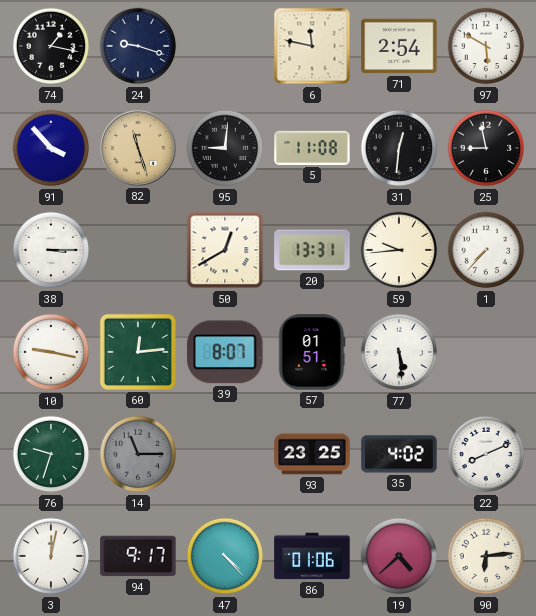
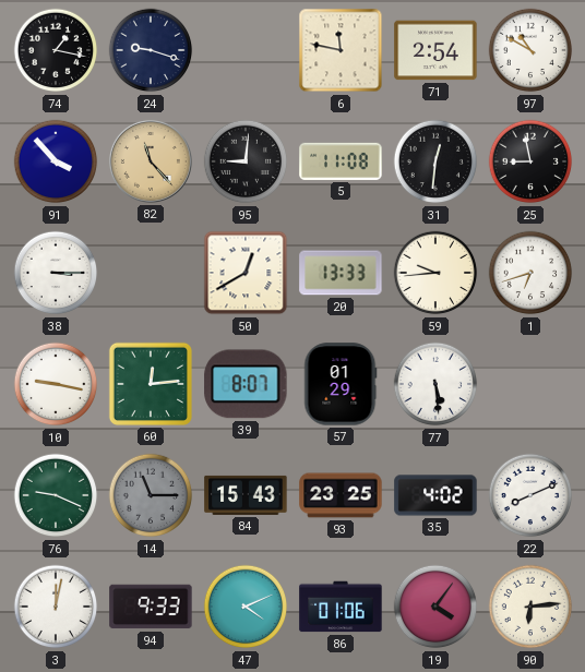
97: 5:50 -> 10:50 (530, 50)
82: 11:27 -> 11:23 (151, 161)
20: 13:31 -> 13:33 (341, 273)
1: 7:37 -> 6:42 (530, 273)
57: 01:51 -> 01:29 (341, 384)
76: 9:33 -> 9:19 (56, 495)
84: none -> 15:43 (246, 495)
94: 9:17 -> 9:33 (151, 607)
47: 4:23 -> 4:11 (246, 607)
19: 4:38 -> 4:06 (435, 607)
